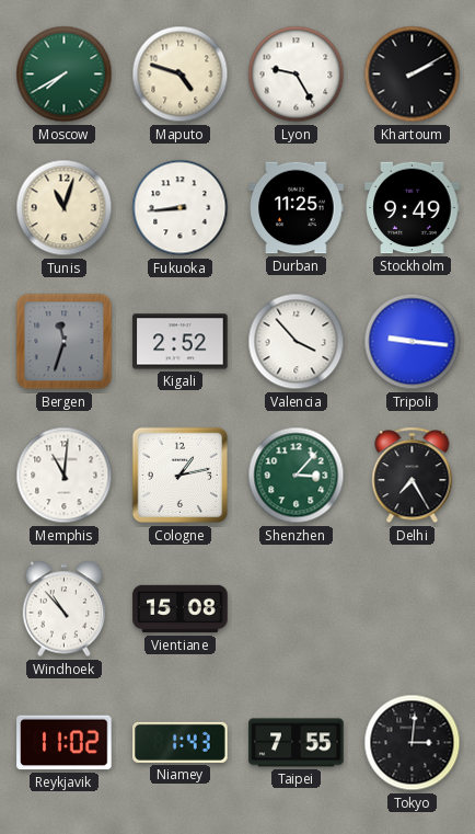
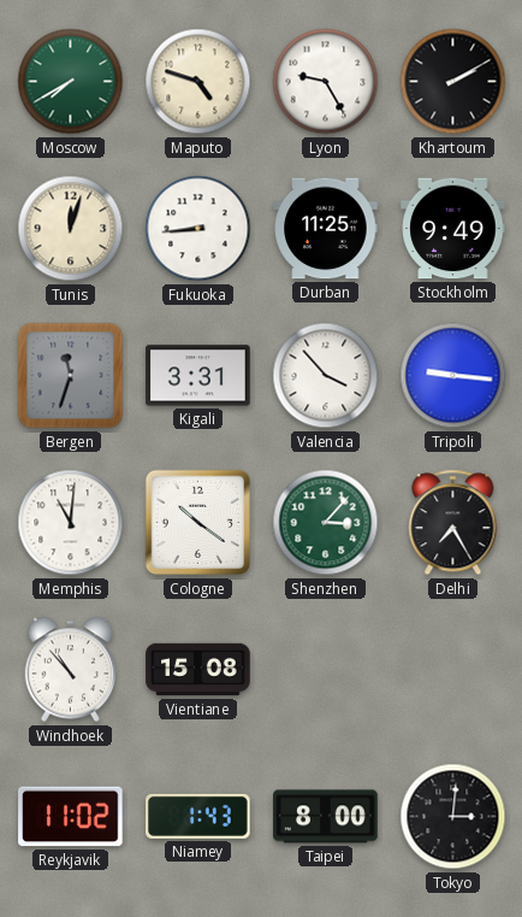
Tunis: 11:03 -> 12:03 (71, 229)
Kigali: 2:52 -> 3:31 (198, 376)
Cologne: 1:13 -> 10:21 (198, 523)
Taipei: 7:55 -> 8:00 (326, 817)
